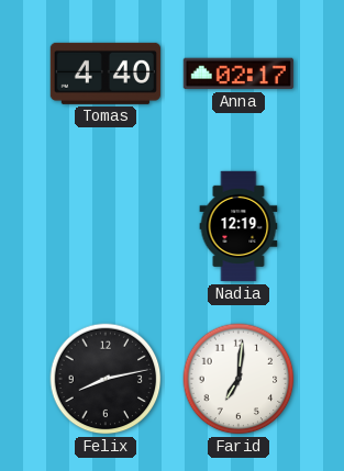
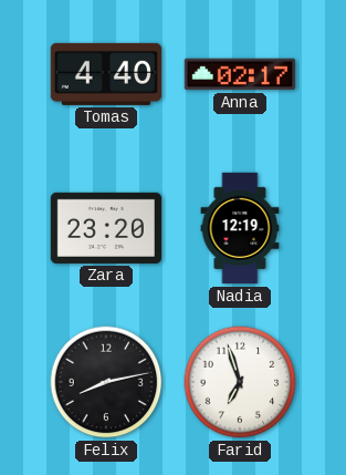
Zara: none -> 23:20 (105, 228)
Farid: 7:01 -> 6:57 (240, 382)
